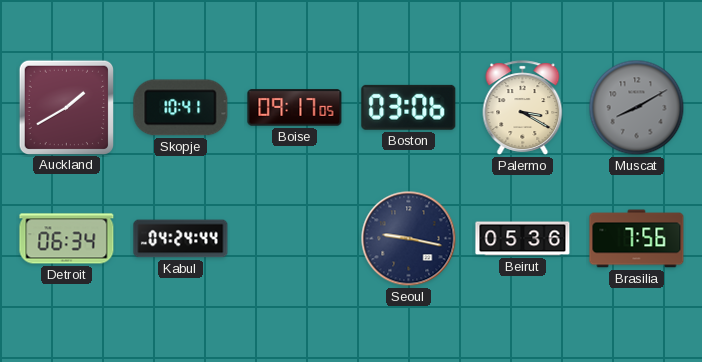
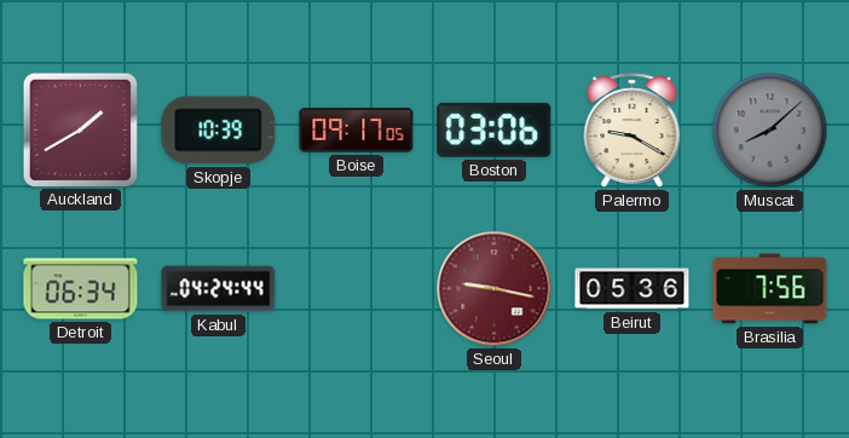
Skopje: 10:41 -> 10:39 (219, 131)
Palermo: 3:20 -> 9:20 (633, 131)
Muscat: 8:10 -> 8:08 (770, 131)
Seoul dial: navy -> burgundy (495, 289)
